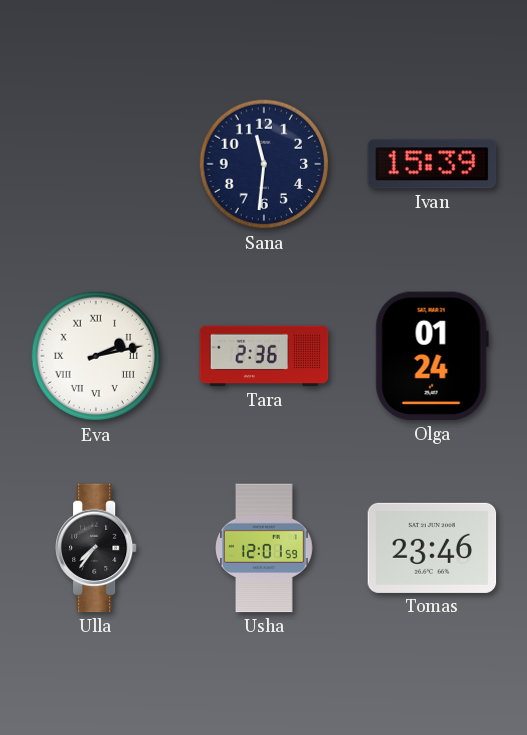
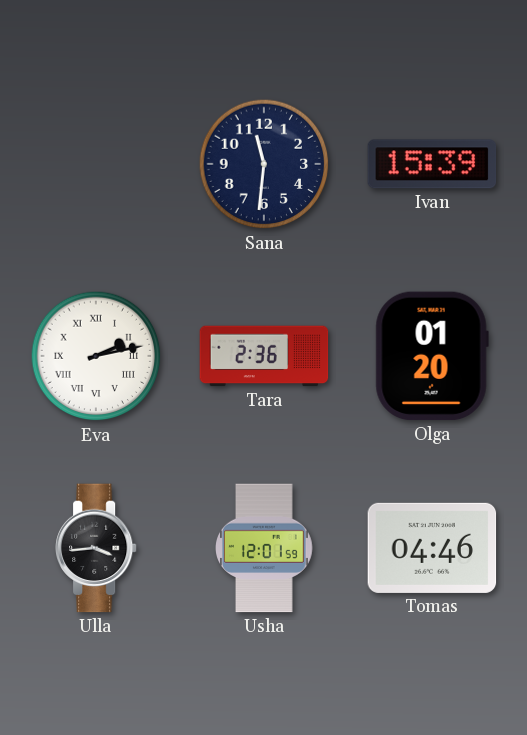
Olga: 01:24 -> 01:20 (432, 356)
Ulla: 7:36 -> 3:44 (97, 548)
Tomas: 23:46 -> 04:46 (432, 548)
